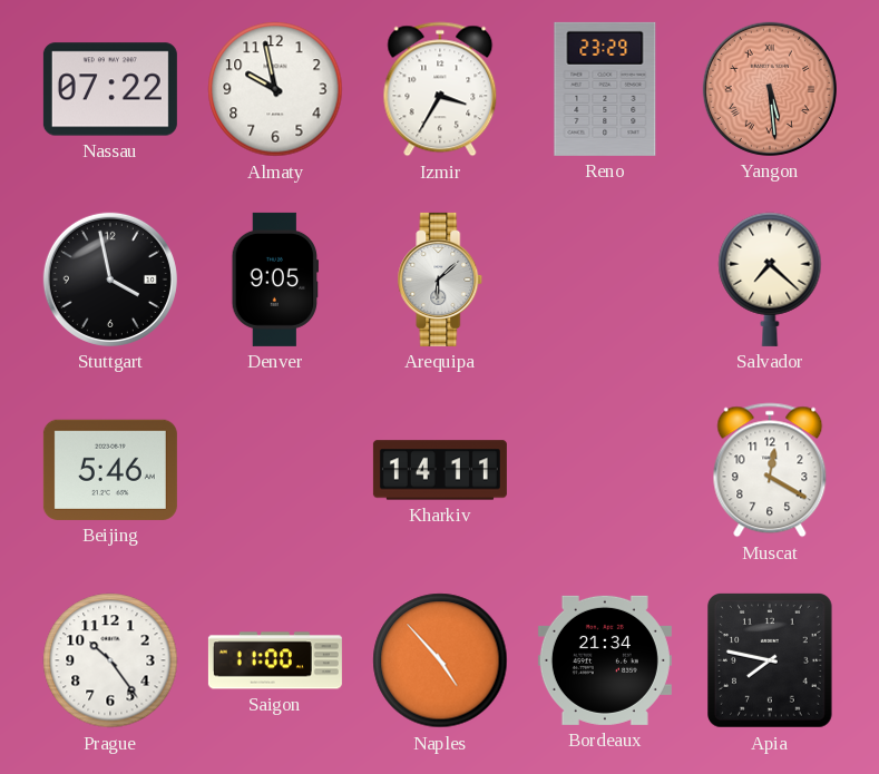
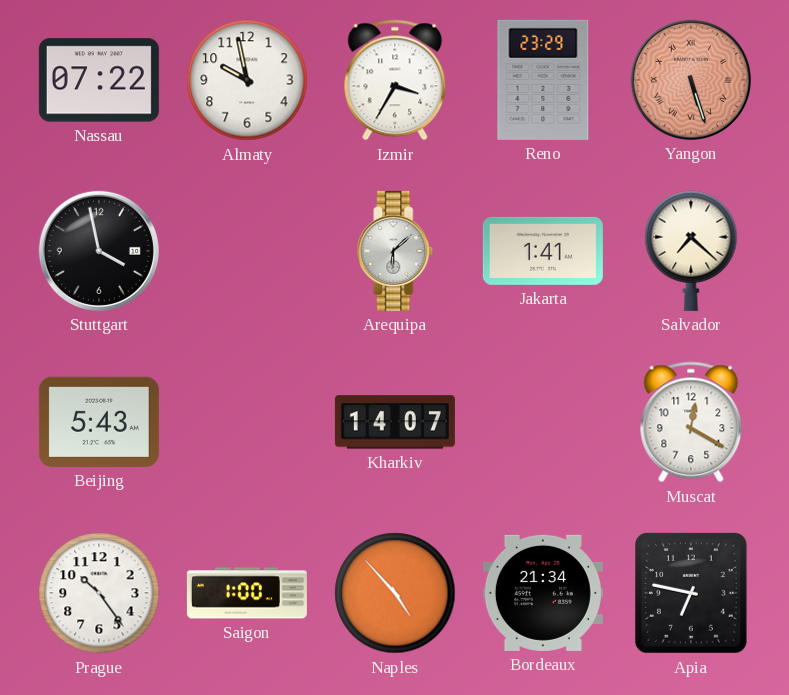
Yangon: 5:29 -> 5:27 (691, 80)
Denver: 9:05 -> none (274, 280)
Jakarta: none -> 1:41 (543, 251)
Beijing: 5:46 -> 5:43 (99, 422)
Kharkiv: 14:11 -> 14:07 (395, 422)
Saigon: 11:00 -> 1:00 (247, 593)
Apia: 7:47 -> 6:47 (692, 594)
